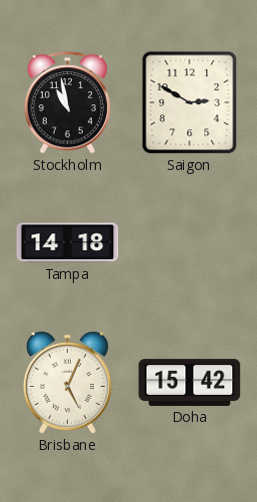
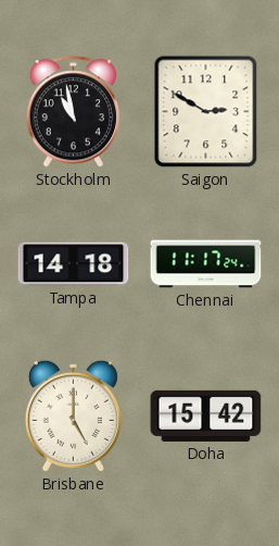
Chennai: none -> 11:17 (206, 264)
Brisbane: 5:04 -> 5:00 (73, 415)
